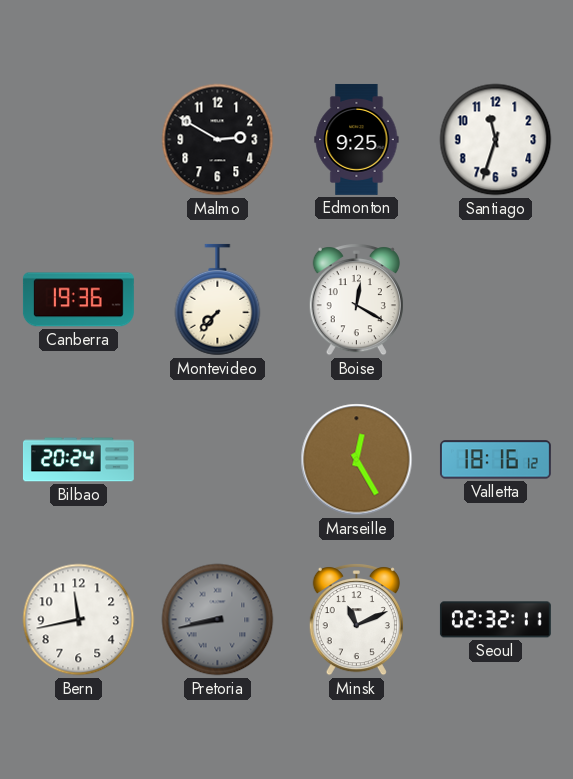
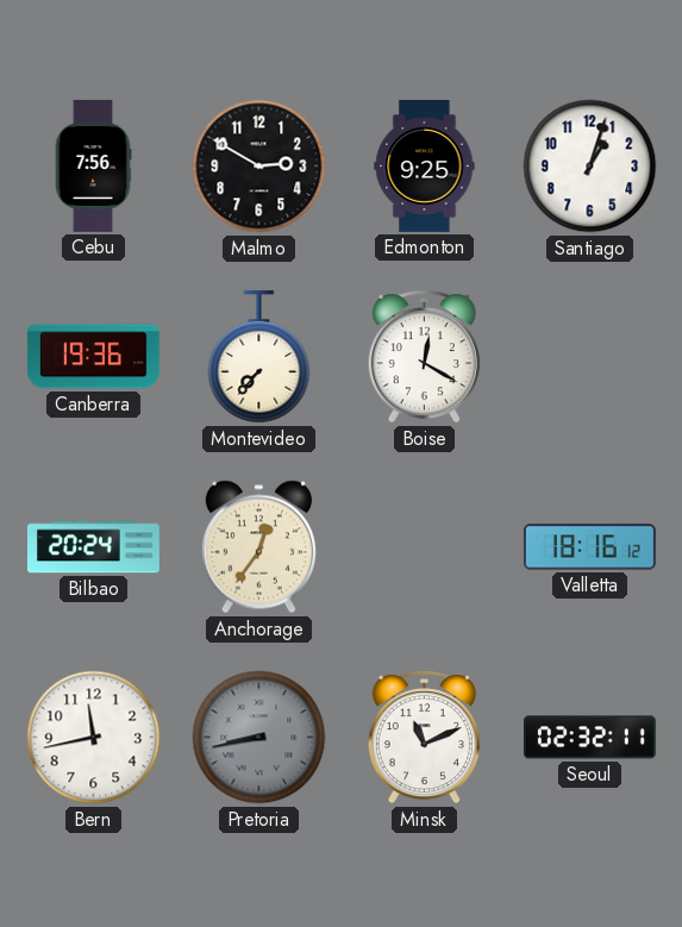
Cebu: none -> 7:56 (93, 165)
Santiago: 11:33 -> 1:03 (590, 167)
Anchorage: none -> 12:36 (258, 547)
Marseille: 12:25 -> none (357, 460)
